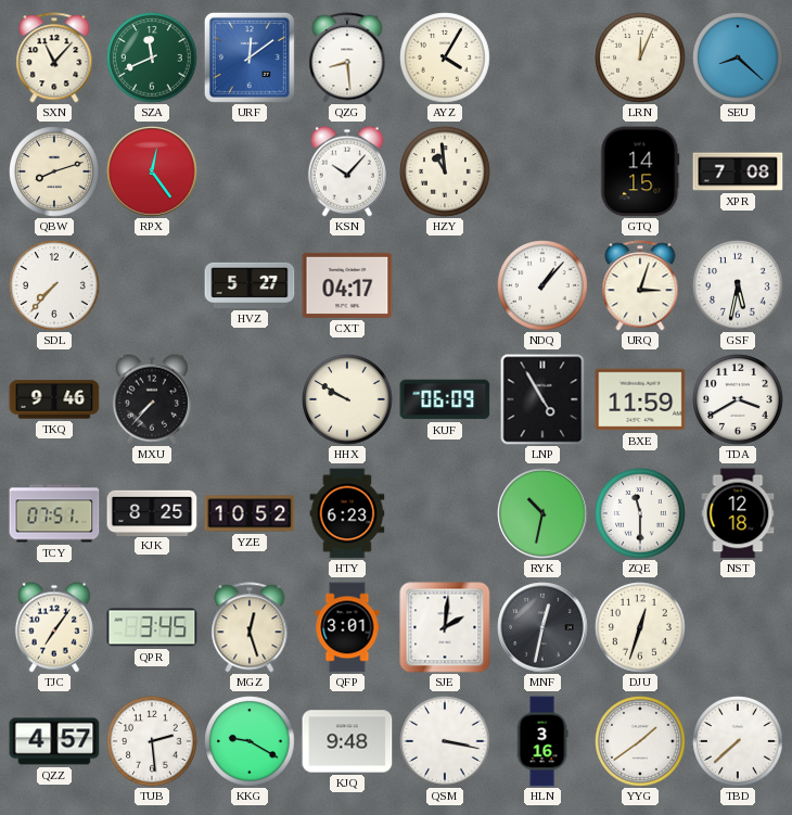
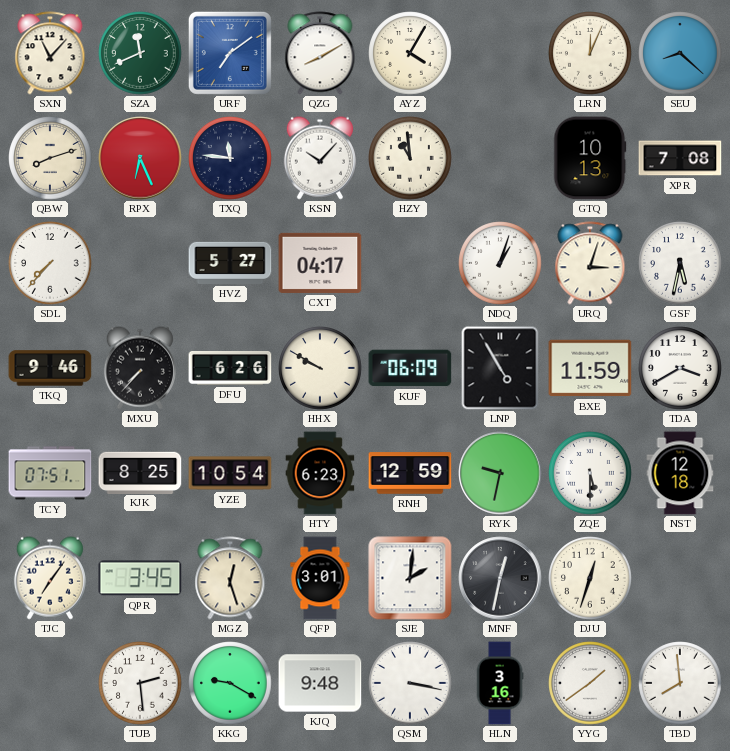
URF: 12:09 -> 7:09 (230, 53)
QZG: 8:29 -> 8:10 (320, 53)
RPX: 12:24 -> 6:26 (140, 158)
TXQ: none -> 11:46 (230, 158)
GTQ: 14:15 -> 10:13 (590, 158)
NDQ: 1:07 -> 1:03 (500, 263)
DFU: none -> 6:26 (230, 368)
YZE: 10:52 -> 10:54 (230, 473)
RNH: none -> 12:59 (410, 473)
RYK: 10:32 -> 9:32 (500, 473)
ZQE: 11:30 -> 5:30 (590, 473)
QZZ: 4:57 -> none (54, 741)
TBD: 7:38 -> 7:59 (680, 683)
